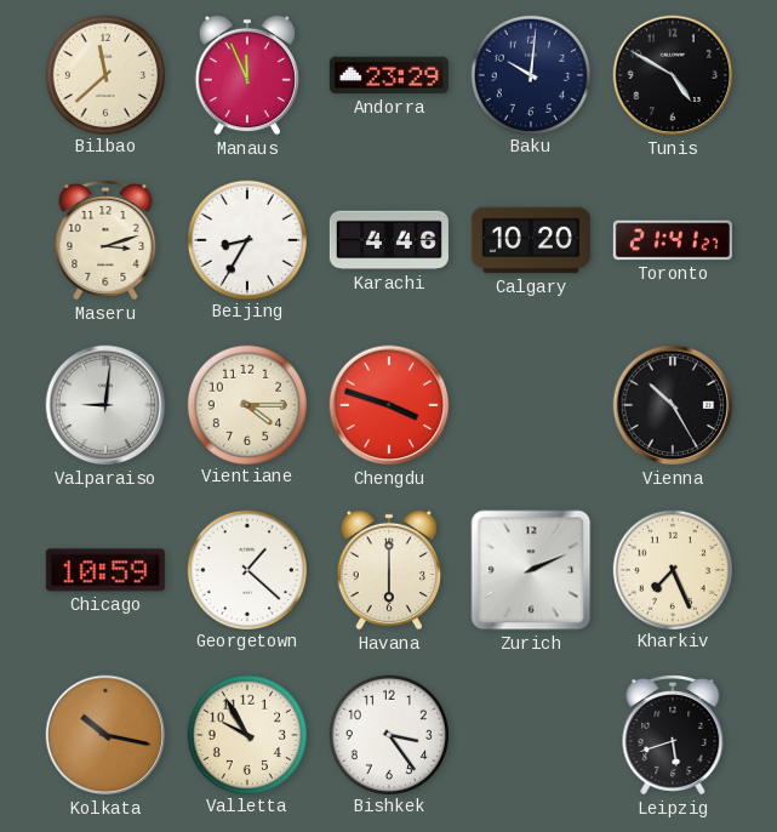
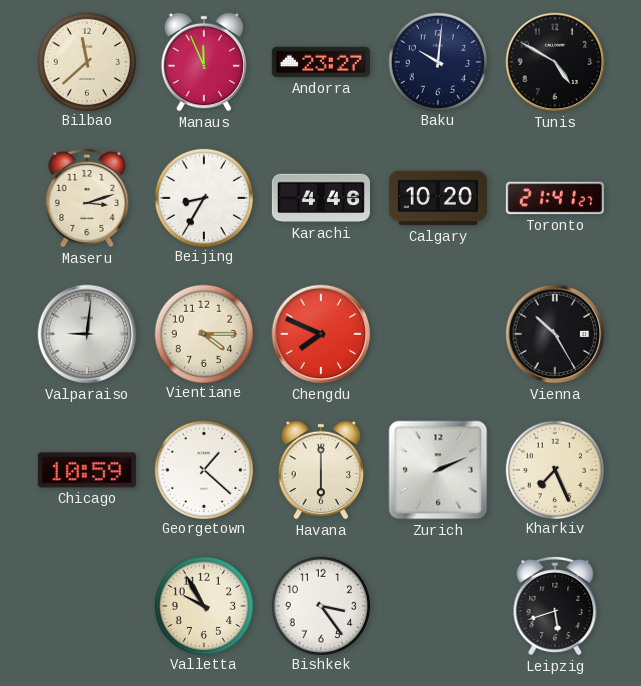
Andorra: 23:29 -> 23:27 (321, 62)
Chengdu: 3:48 -> 7:49 (321, 334)
Kolkata: 10:17 -> none (105, 735)
